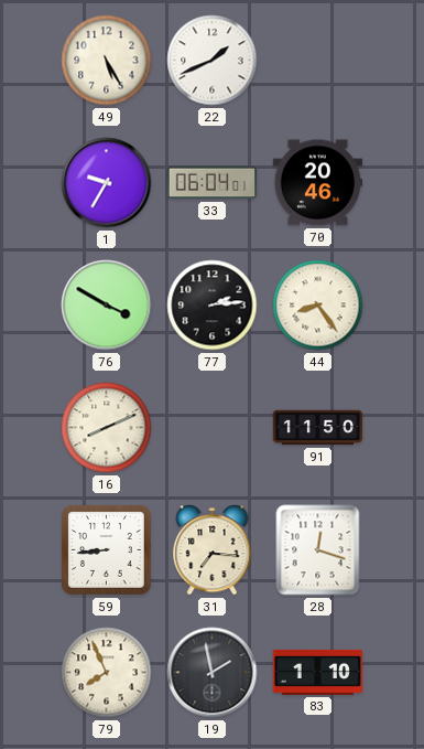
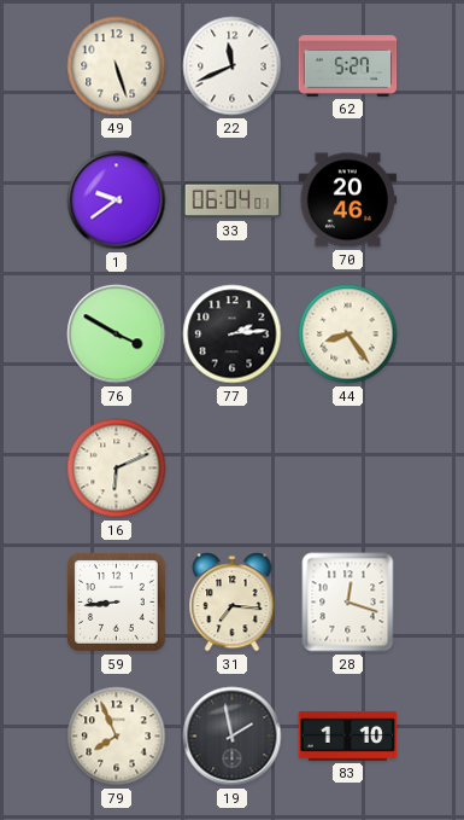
49: 5:25 -> 5:27 (117, 66)
22: 1:41 -> 11:41 (233, 66)
62: none -> 5:27 (348, 66)
1: 9:35 -> 9:39 (117, 200)
16: 8:11 -> 6:11 (117, 469)
91: 11:50 -> none (318, 428)
